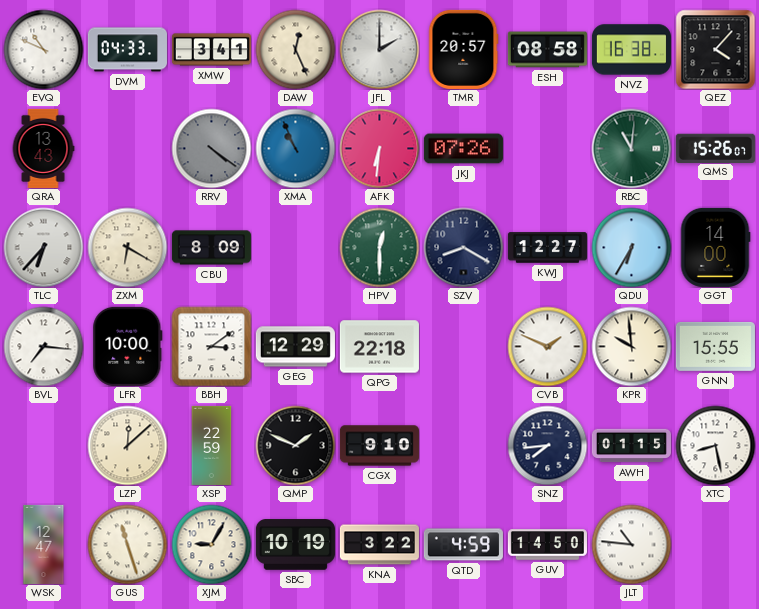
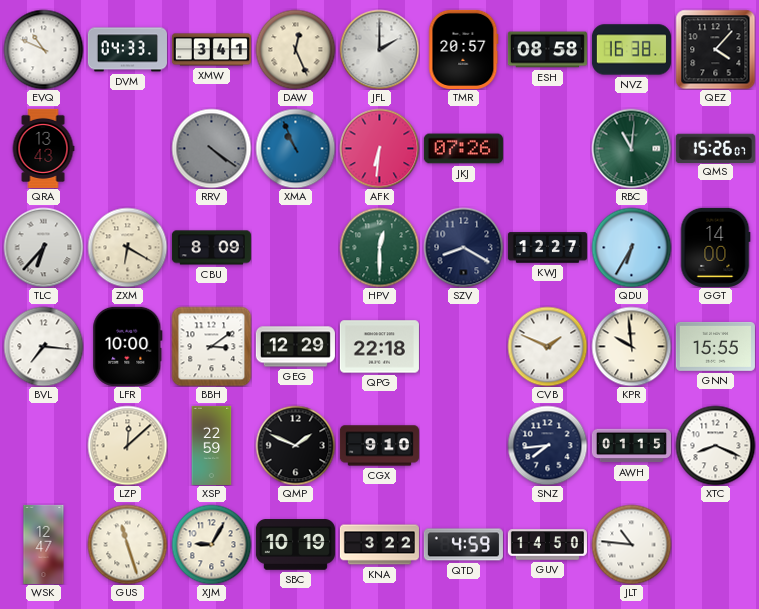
XTC: 8:28 -> 8:19 (715, 445)
